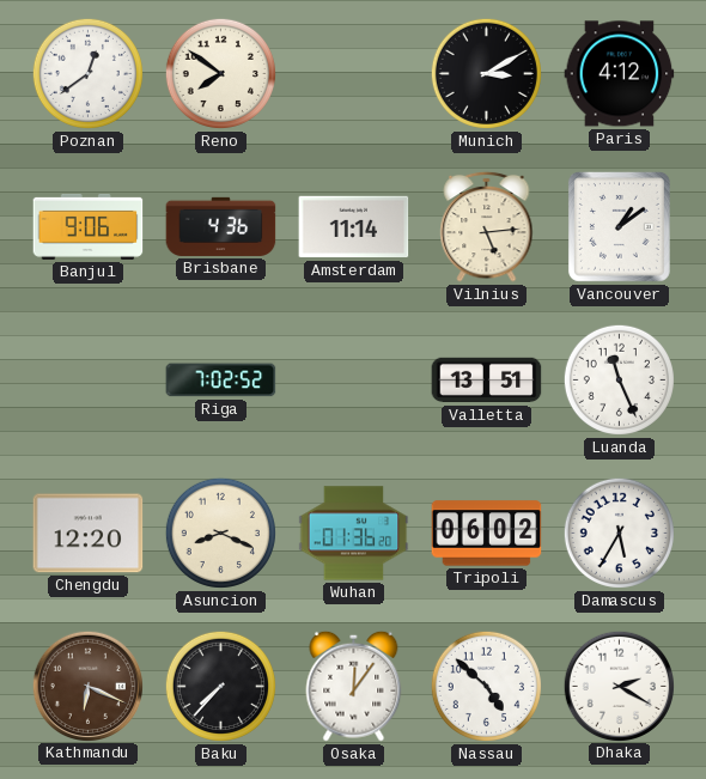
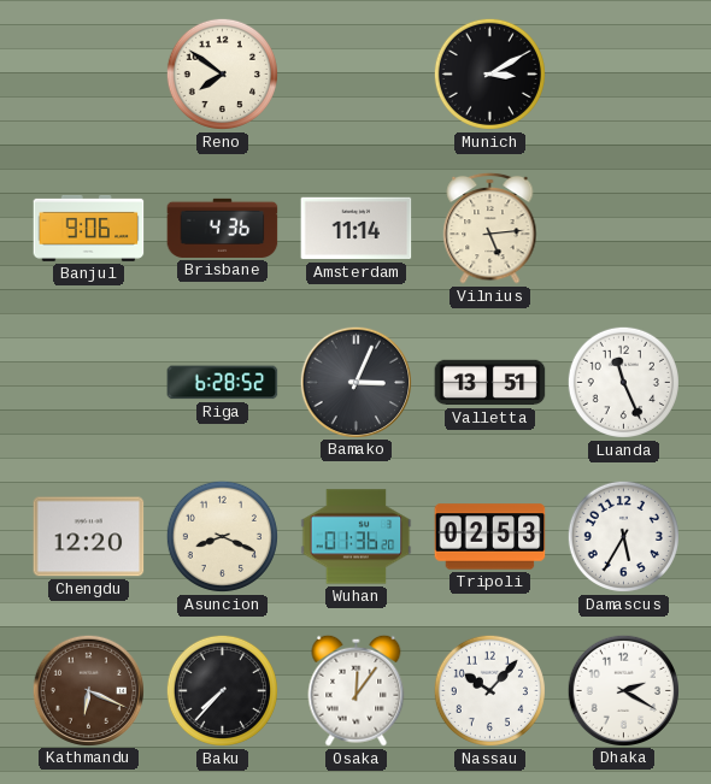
Poznan: 12:39 -> none (87, 73)
Paris: 4:12 -> none (620, 74)
Vancouver: 1:09 -> none (619, 226)
Riga: 7:02 -> 6:28 (223, 383)
Bamako: none -> 3:04 (355, 382)
Tripoli: 06:02 -> 02:53 (490, 537)
Nassau: 4:52 -> 10:07 (489, 690)
